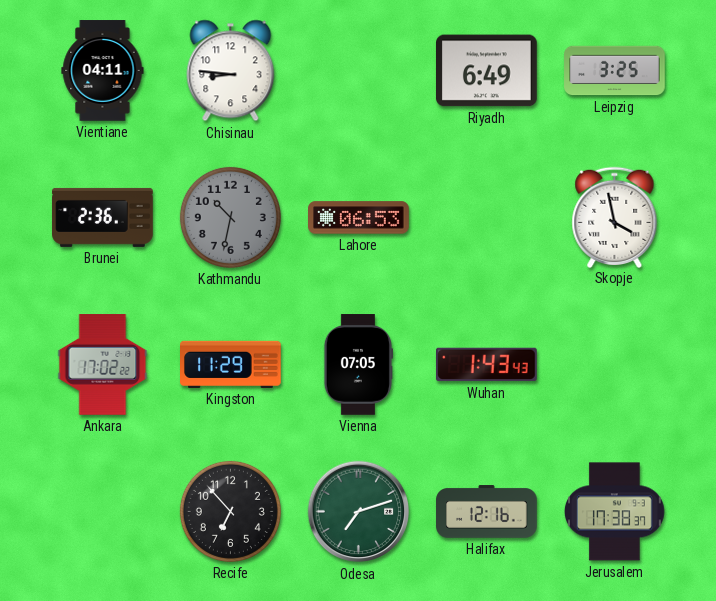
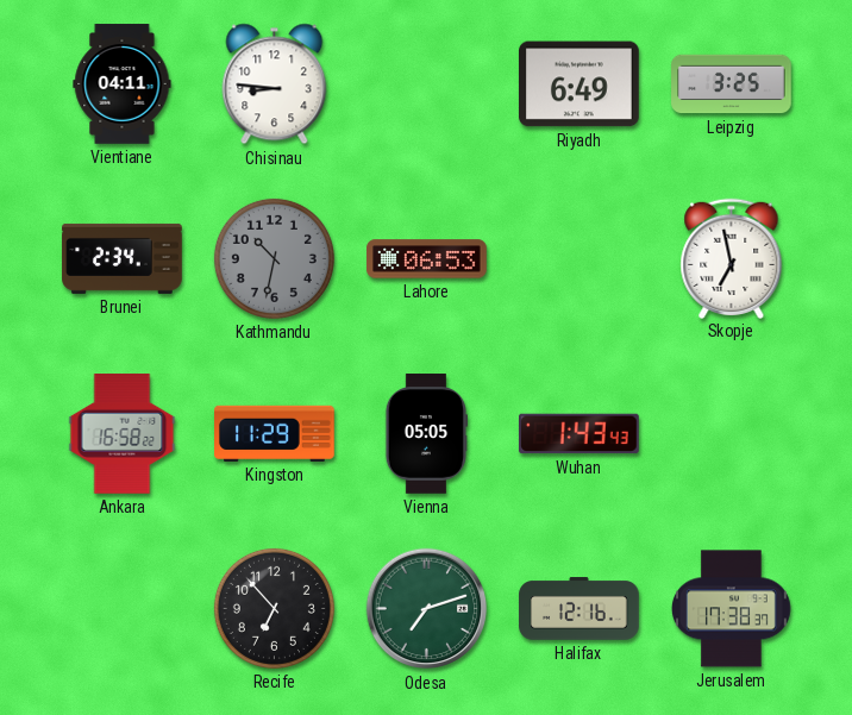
Brunei: 2:36 -> 2:34 (123, 258)
Skopje: 3:58 -> 6:58 (732, 258)
Ankara: 17:02 -> 16:58 (123, 434)
Vienna: 07:05 -> 05:05 (425, 434)
